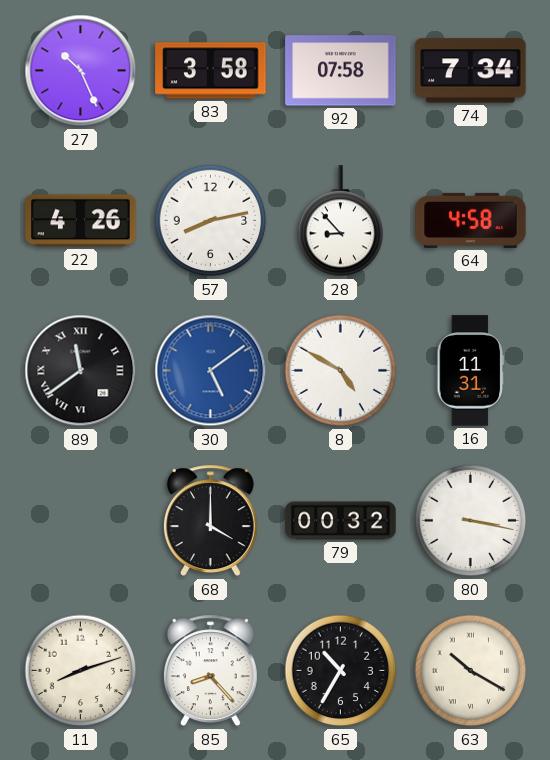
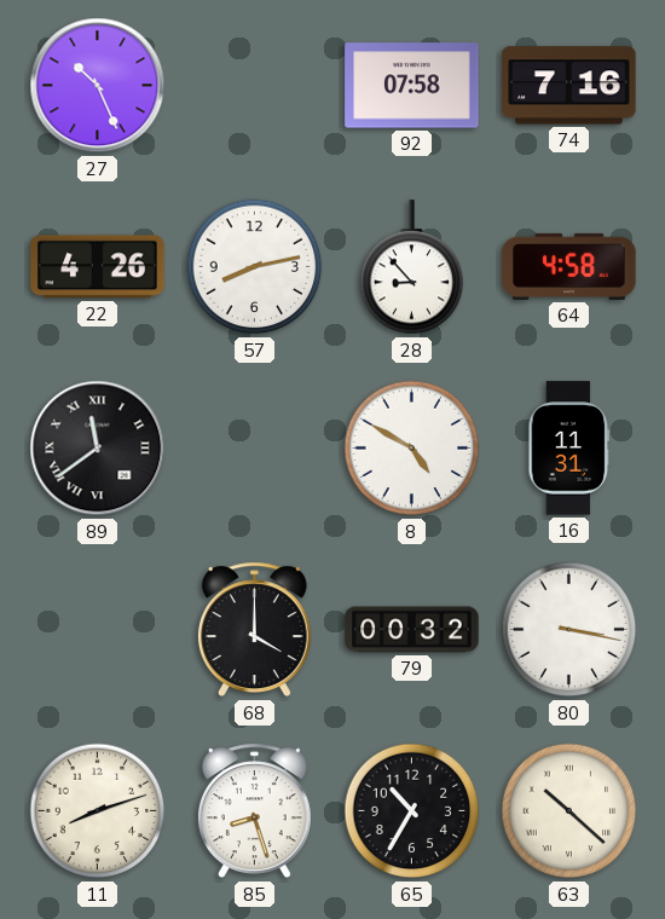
83: 3:58 -> none (211, 71)
74: 7:34 -> 7:16 (569, 86)
30: 5:09 -> none (211, 371)
85: 8:23 -> 8:27 (254, 811)
63: 10:20 -> 10:22 (569, 811)
